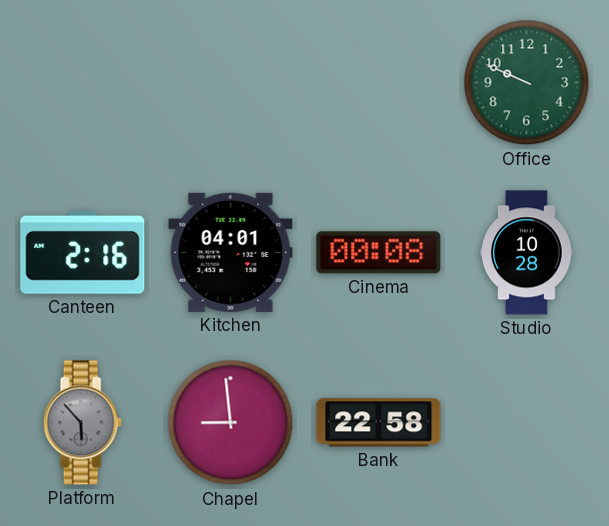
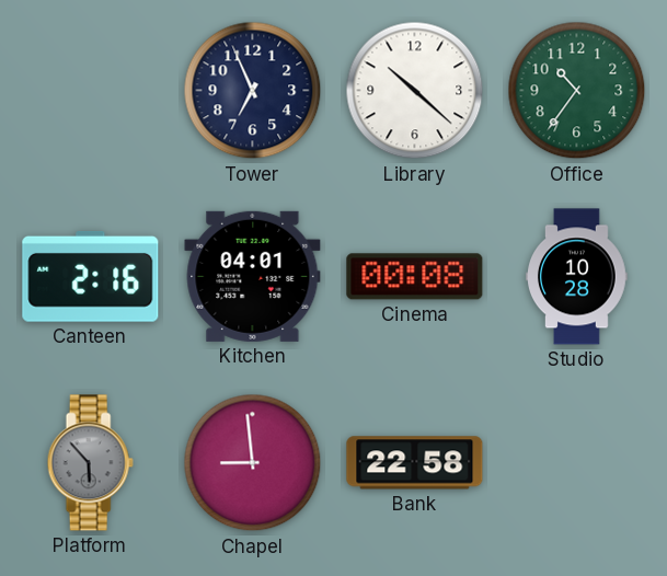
Tower: none -> 6:56 (253, 91)
Library: none -> 10:22 (415, 91)
Office: 9:49 -> 10:36 (577, 91)
